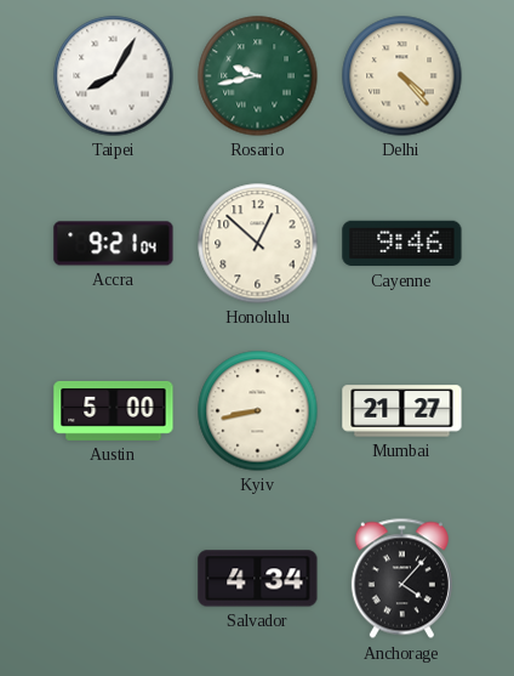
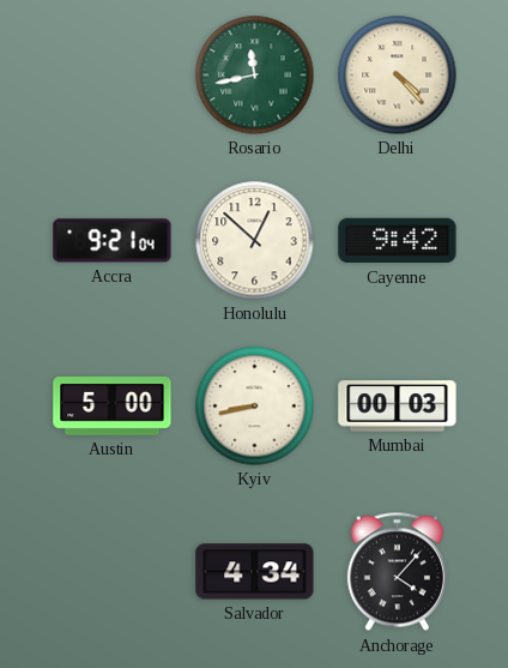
Taipei: 8:05 -> none (114, 76)
Rosario: 9:43 -> 11:43 (255, 76)
Cayenne: 9:46 -> 9:42 (398, 241)
Mumbai: 21:27 -> 00:03 (398, 407)
